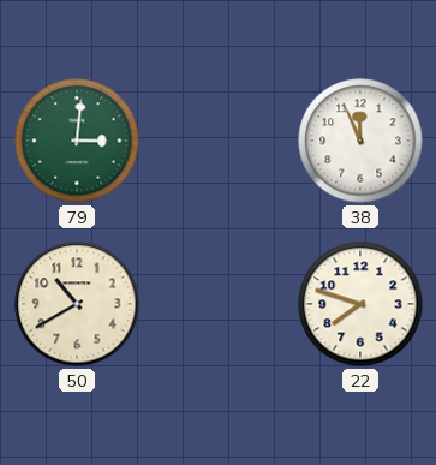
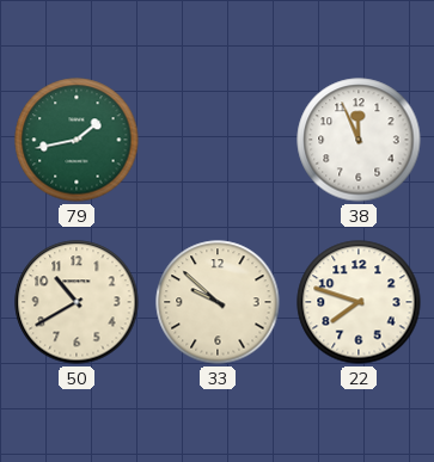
79: 3:01 -> 1:43 (77, 140)
33: none -> 9:52 (218, 302)
